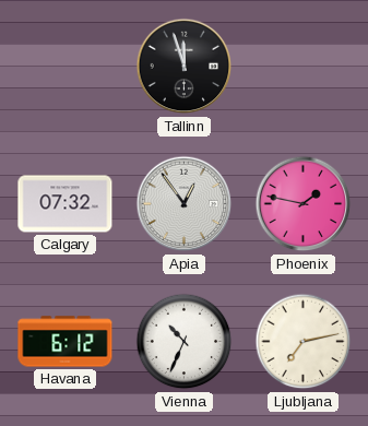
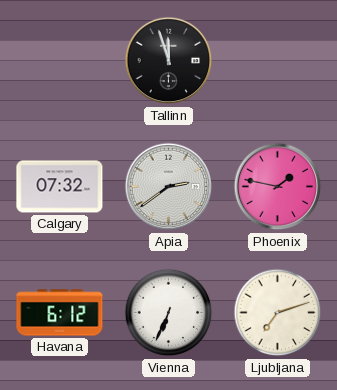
Apia: 12:54 -> 2:39 (169, 187)
Vienna: 10:34 -> 6:34 (169, 313)
Ljubljana: 7:13 -> 7:12 (278, 313)
